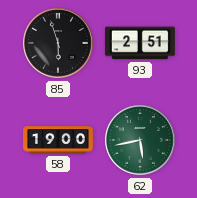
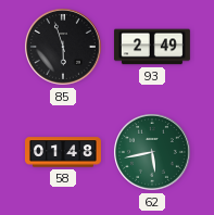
93: 2:51 -> 2:49 (152, 47)
58: 19:00 -> 01:48 (64, 152)
